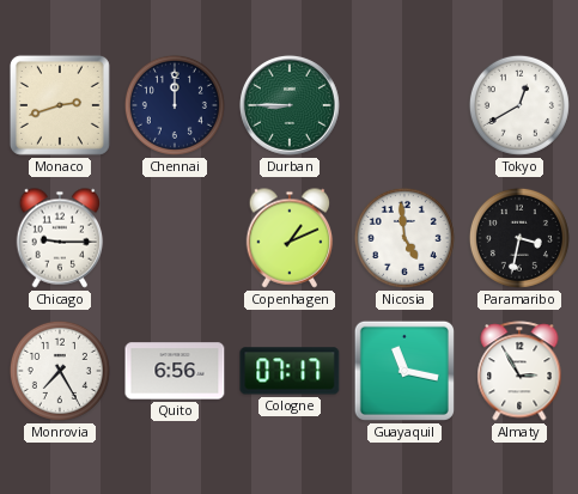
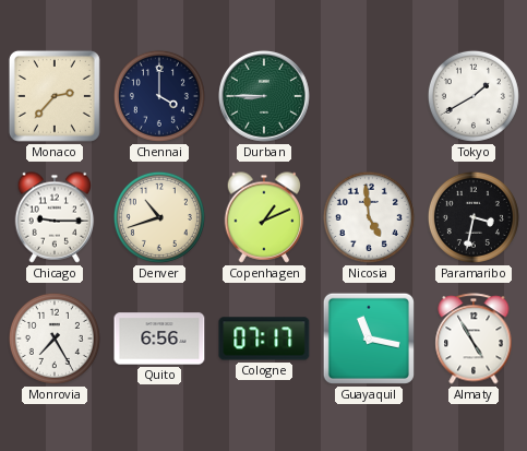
Monaco: 2:42 -> 2:37 (55, 96)
Chennai: 12:00 -> 4:00 (159, 96)
Tokyo: 12:40 -> 1:40 (474, 96)
Denver: none -> 10:42 (159, 217)
Almaty: 2:55 -> 4:55 (474, 339)
